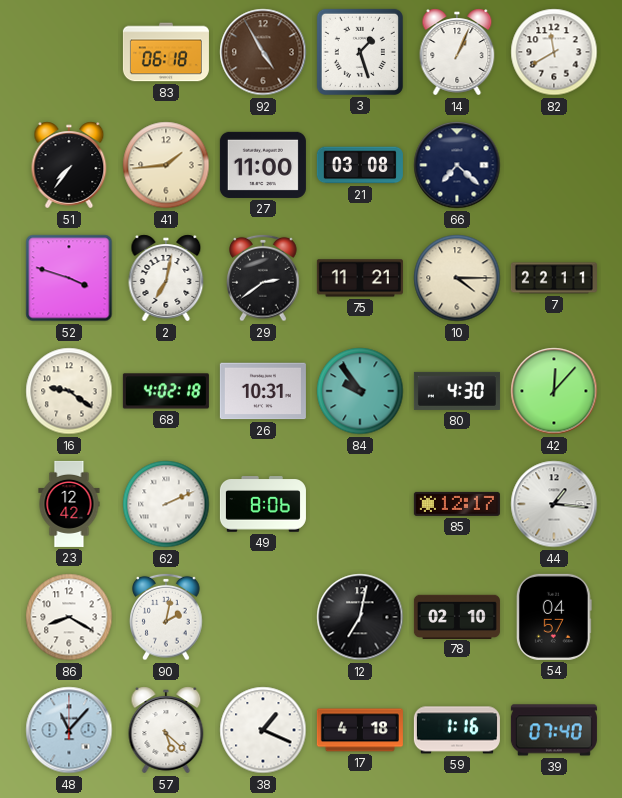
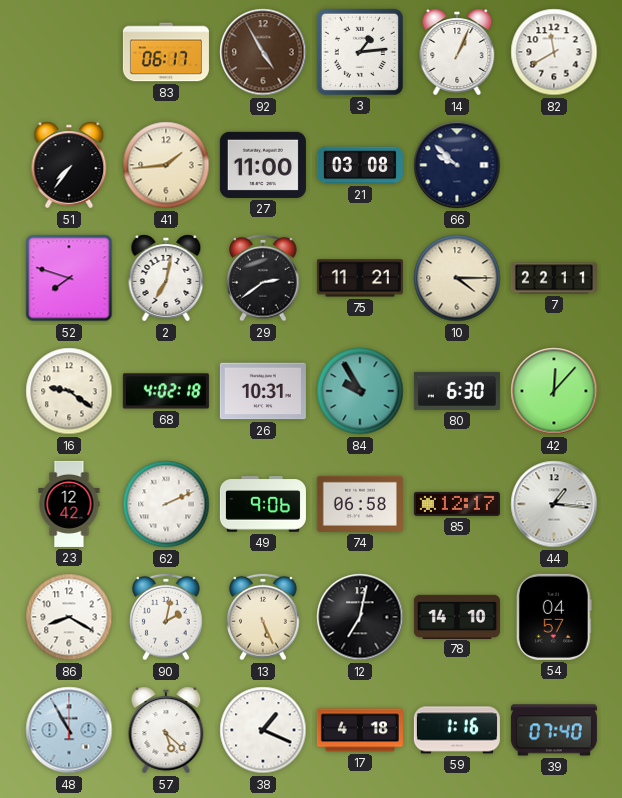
83: 06:18 -> 06:17 (166, 52)
3: 1:27 -> 1:14 (360, 52)
66: 7:22 -> 9:52 (457, 165)
52: 3:48 -> 7:48 (69, 278)
84: 9:54 -> 9:55 (360, 391)
80: 4:30 -> 6:30 (457, 391)
49: 8:06 -> 9:06 (263, 504)
74: none -> 06:58 (360, 504)
13: none -> 5:26 (263, 617)
78: 02:10 -> 14:10 (457, 616)
48: 11:07 -> 10:55 (69, 730)
